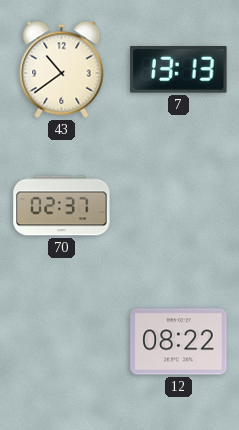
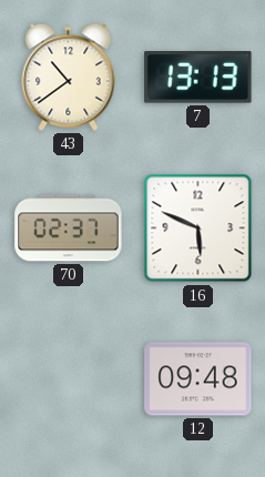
16: none -> 5:49 (198, 229)
12: 08:22 -> 09:48 (198, 379)
